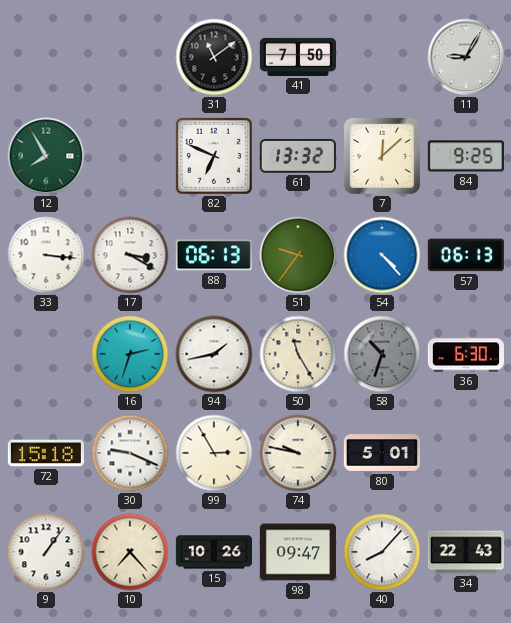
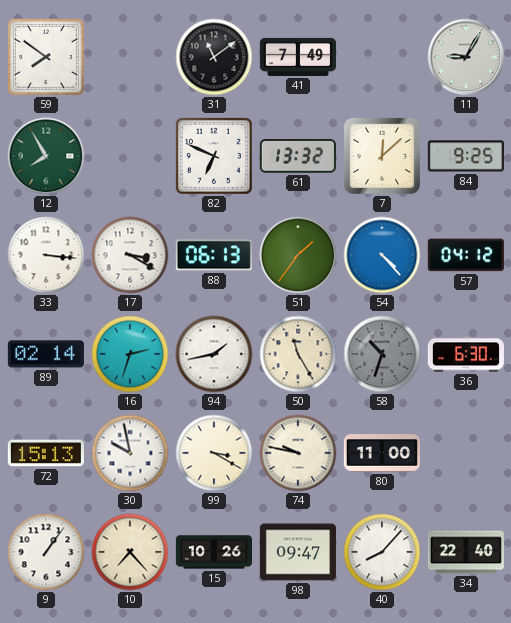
59: none -> 7:51 (46, 57)
41: 7:50 -> 7:49 (297, 57)
51: 9:36 -> 1:36 (298, 255)
57: 06:13 -> 04:12 (466, 255)
89: none -> 02:14 (46, 354)
72: 15:18 -> 15:13 (46, 453)
30: 9:19 -> 9:58 (130, 453)
99: 2:55 -> 3:20 (214, 453)
80: 5:01 -> 11:00 (382, 454)
34: 22:43 -> 22:40 (465, 552)
